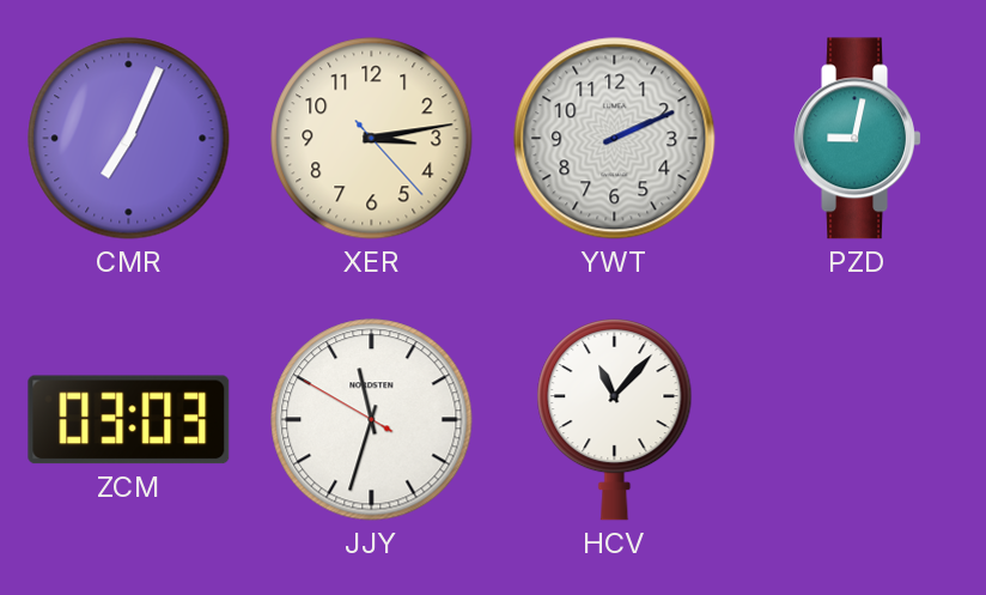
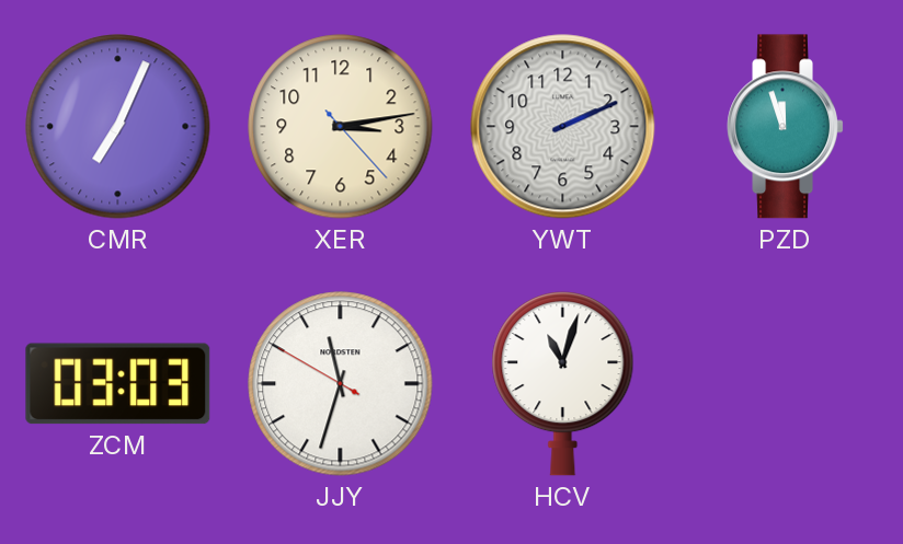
PZD: 9:02 -> 11:57 (785, 127)
HCV: 11:07 -> 11:03 (563, 383)
